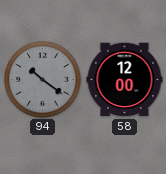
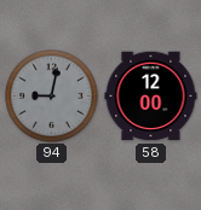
94: 10:21 -> 9:02 (52, 97)
